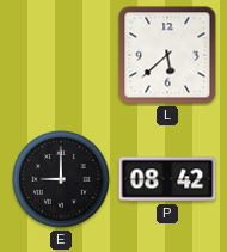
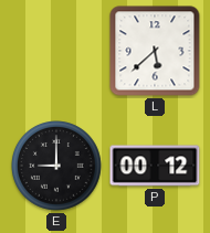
P: 08:42 -> 00:12 (155, 166)
